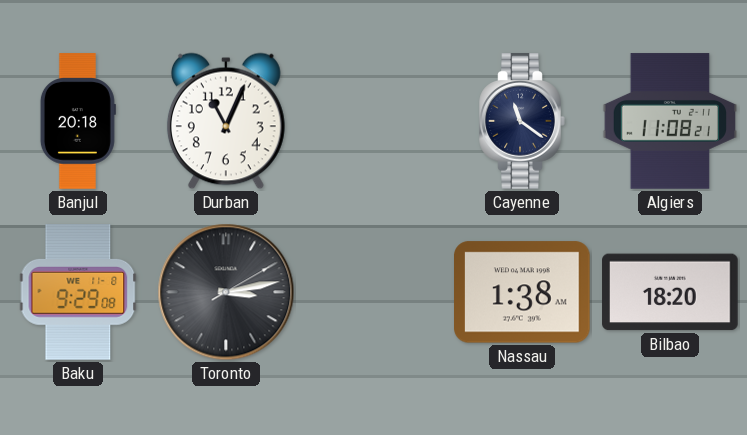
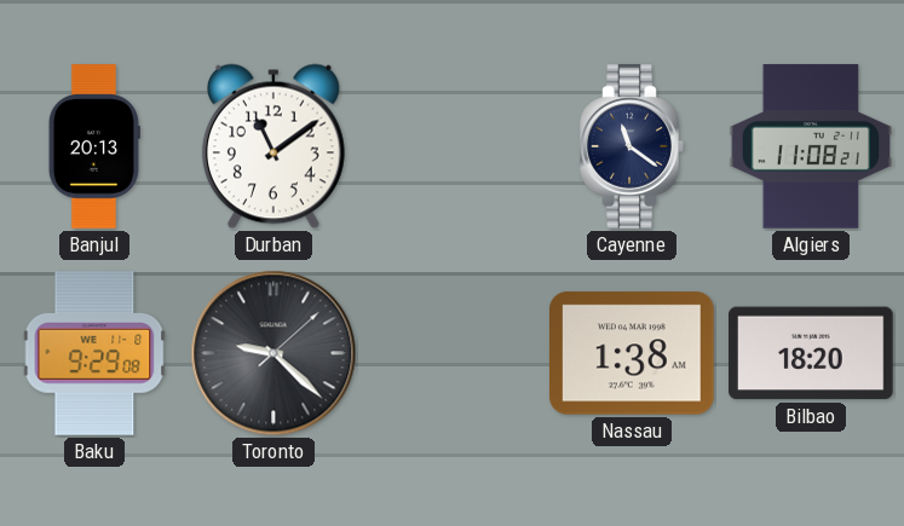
Banjul: 20:18 -> 20:13 (94, 146)
Durban: 11:04 -> 11:09 (273, 146)
Toronto: 3:13 -> 9:22 (273, 353)
